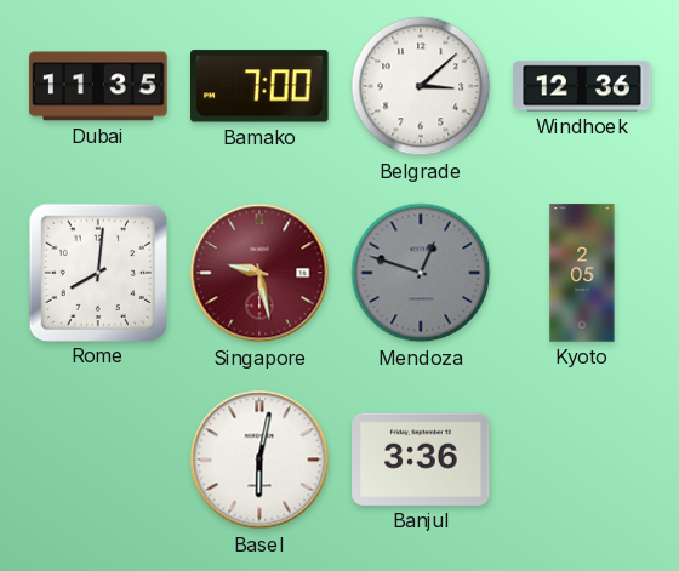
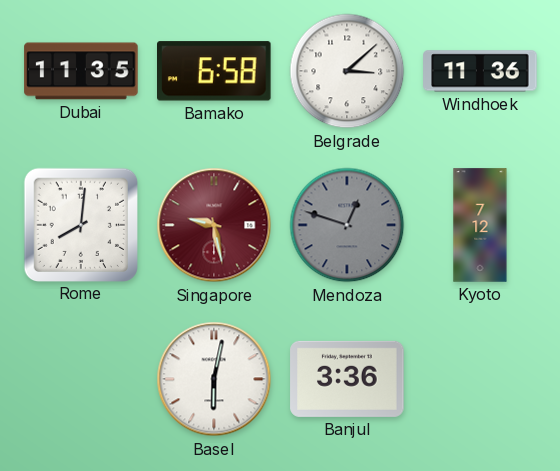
Bamako: 7:00 -> 6:58 (215, 71)
Windhoek: 12:36 -> 11:36 (480, 71)
Kyoto: 2:05 -> 7:12 (480, 225)
